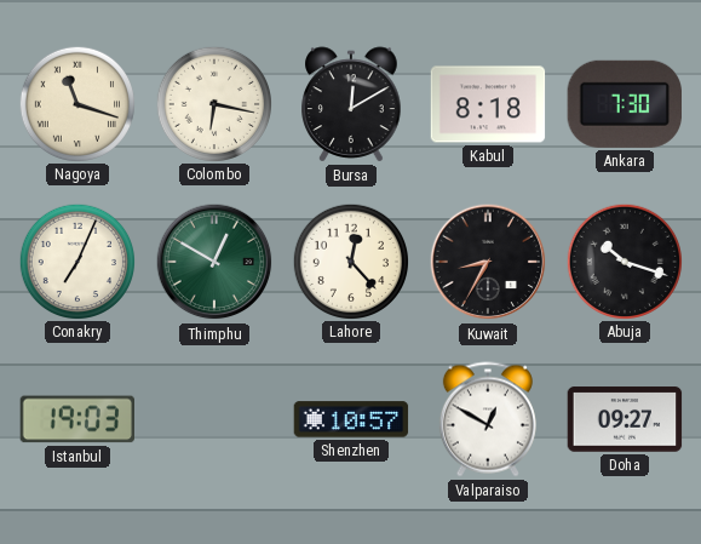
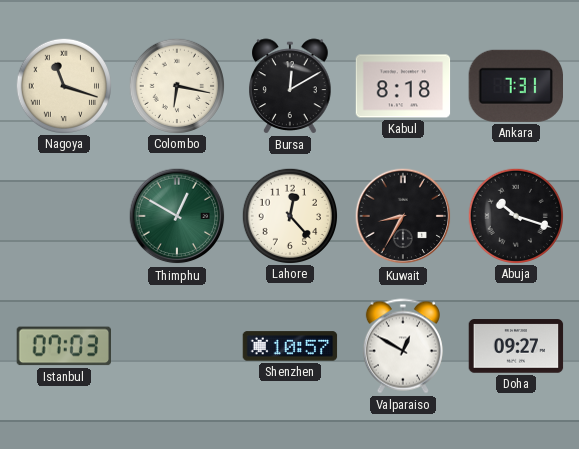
Ankara: 7:30 -> 7:31 (515, 86)
Conakry: 7:04 -> none (76, 260)
Istanbul: 19:03 -> 07:03 (64, 346)
